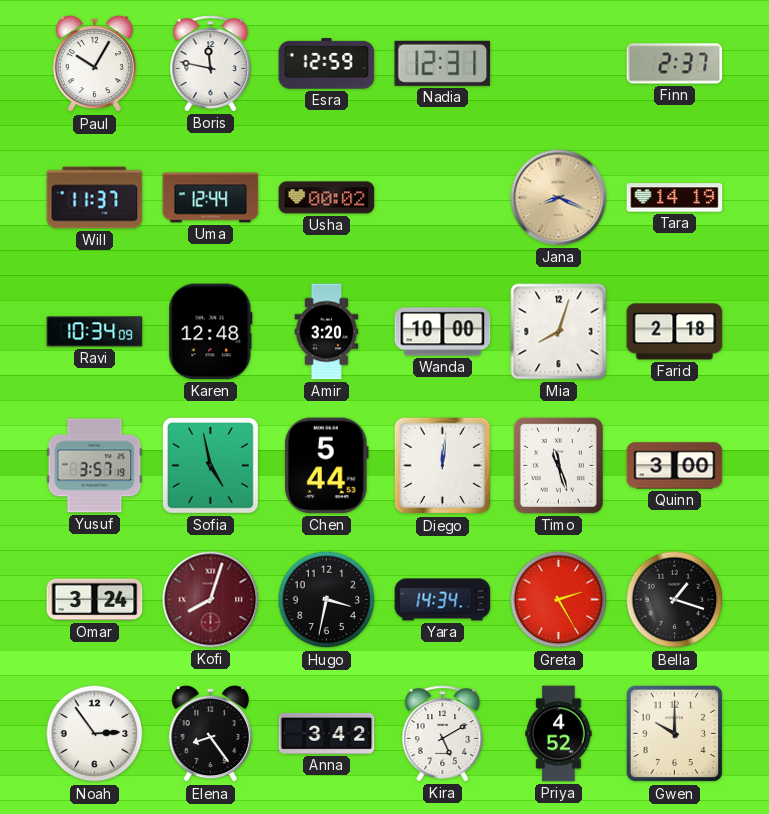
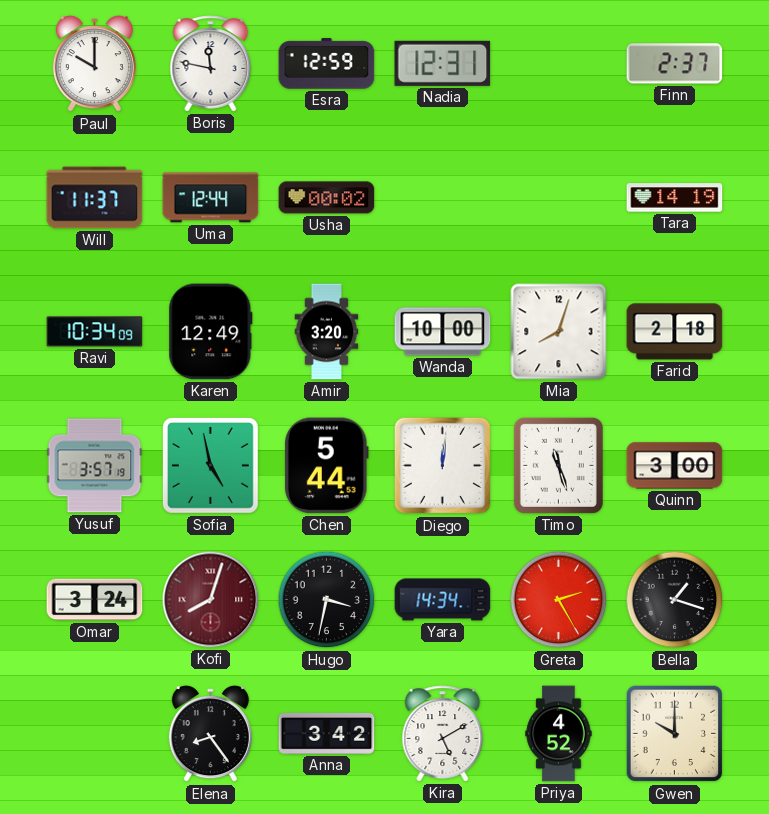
Paul: 10:05 -> 10:00 (94, 64)
Jana: 8:19 -> none (559, 198)
Karen: 12:48 -> 12:49 (211, 332)
Noah: 2:54 -> none (95, 734)
